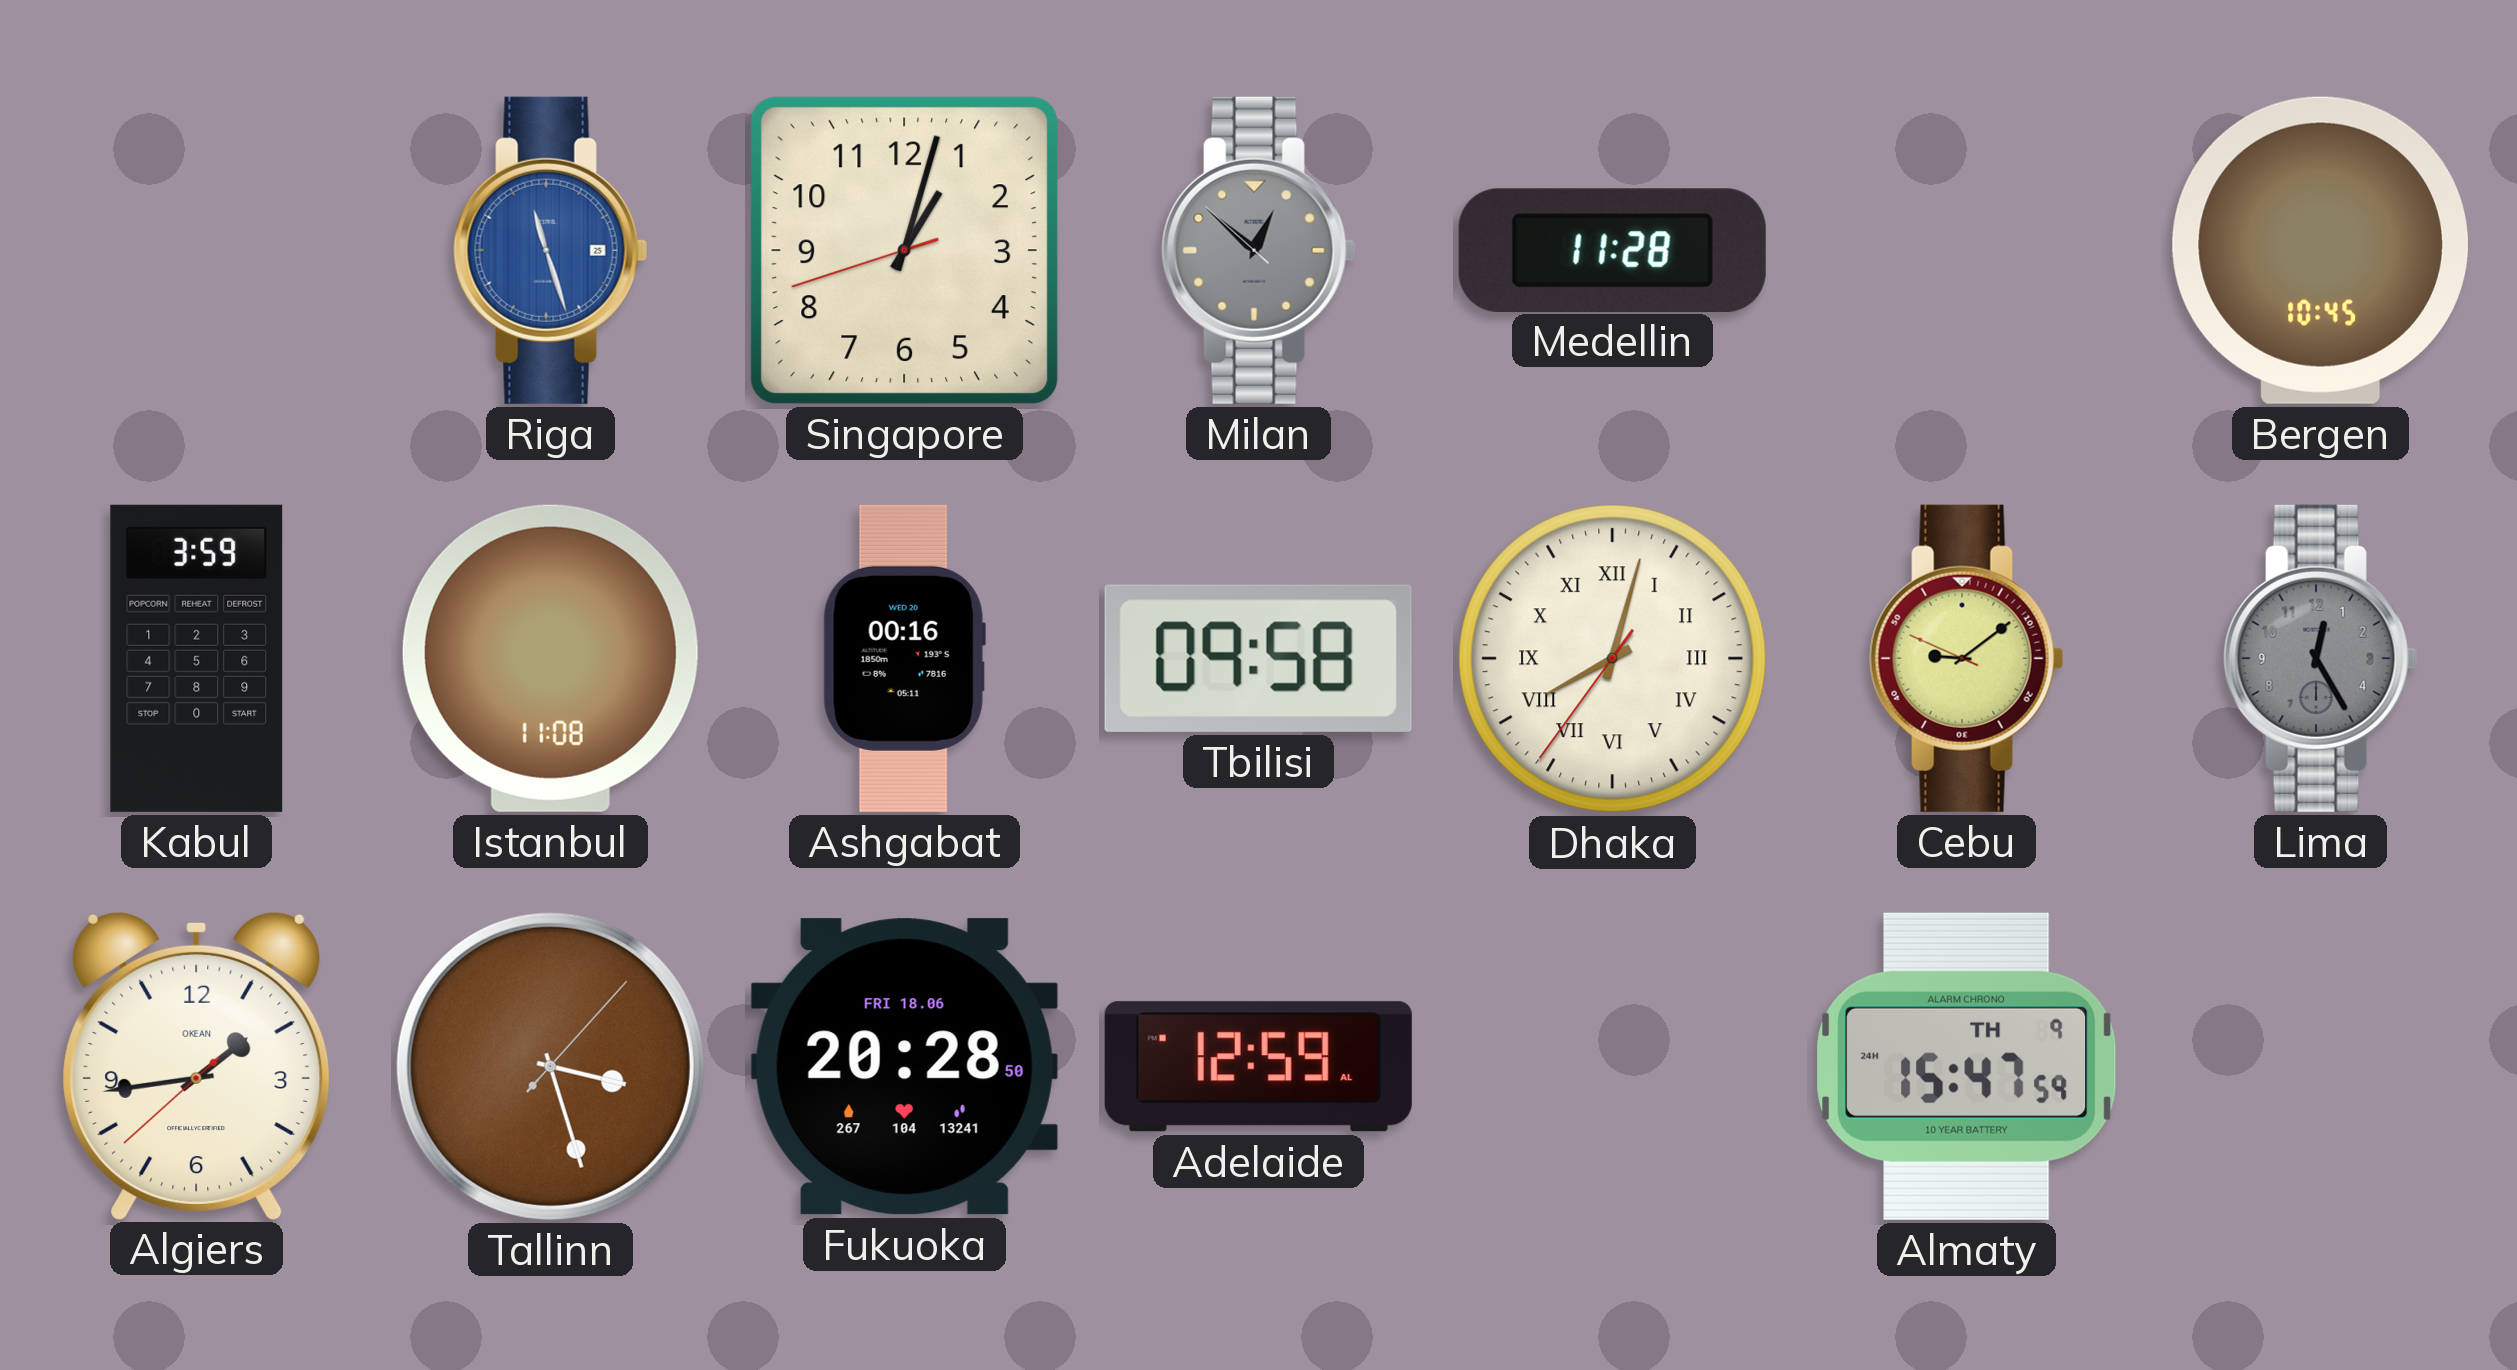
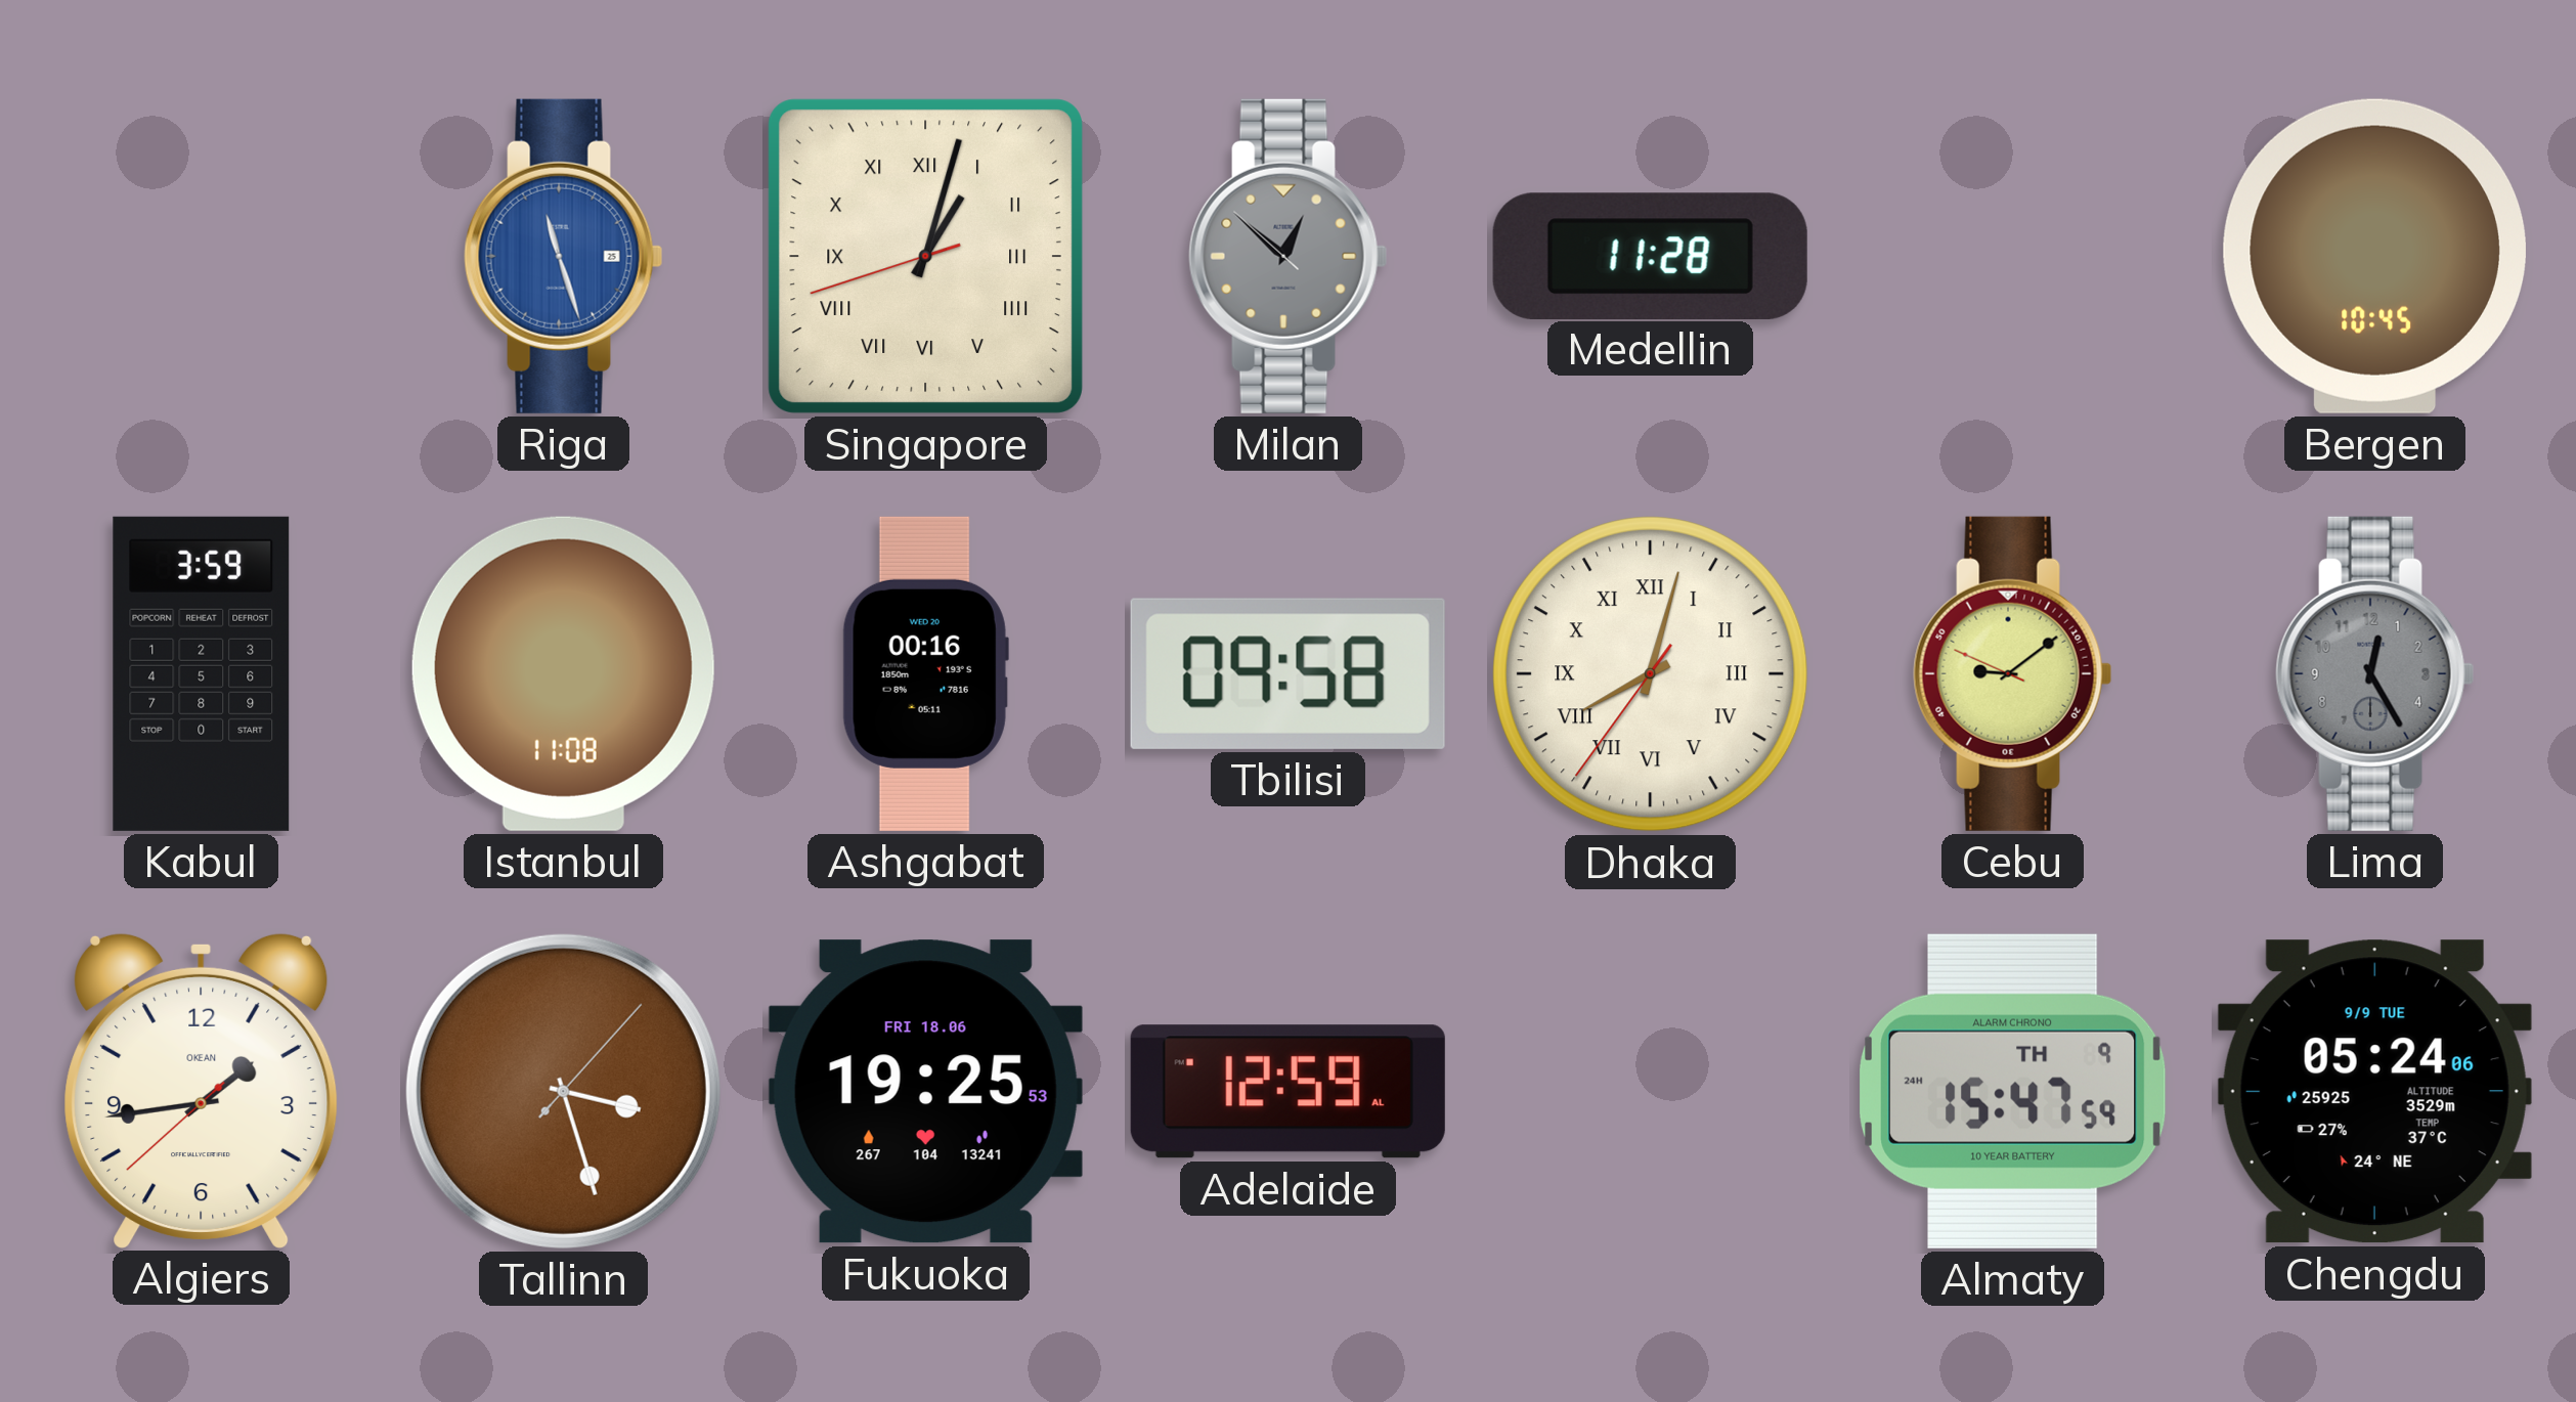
Singapore numerals: Arabic -> Roman (925, 256)
Fukuoka: 20:28 -> 19:25 (925, 1092)
Chengdu: none -> 05:24 (2374, 1092)
